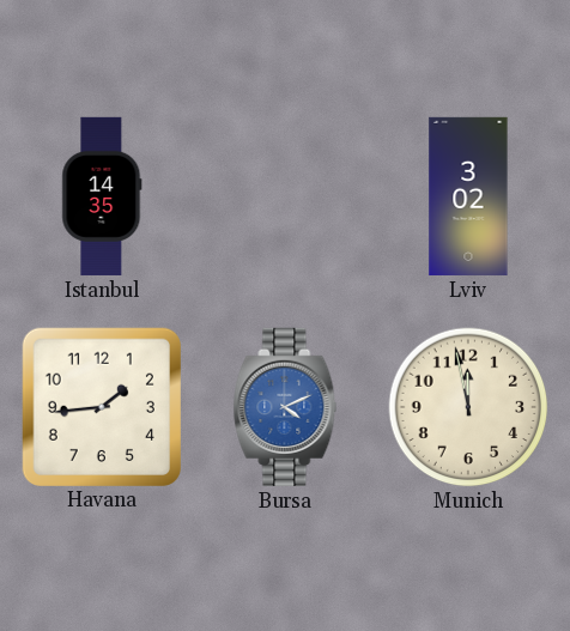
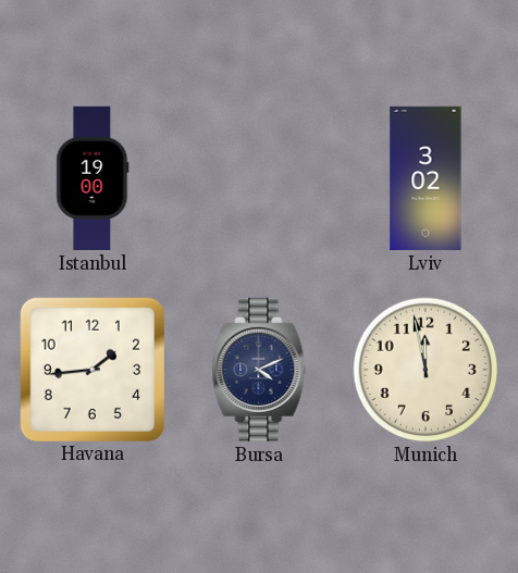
Istanbul: 14:35 -> 19:00 (92, 178)
Bursa dial: blue -> navy (259, 370)
